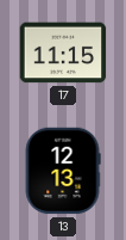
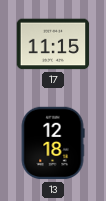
13: 12:13 -> 12:18 (53, 143)
